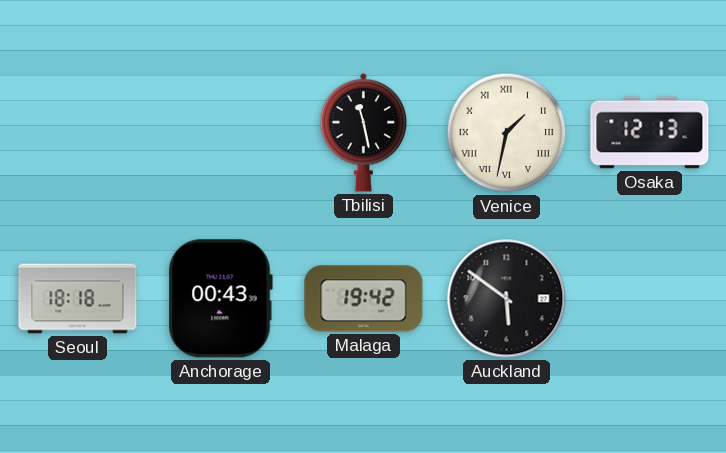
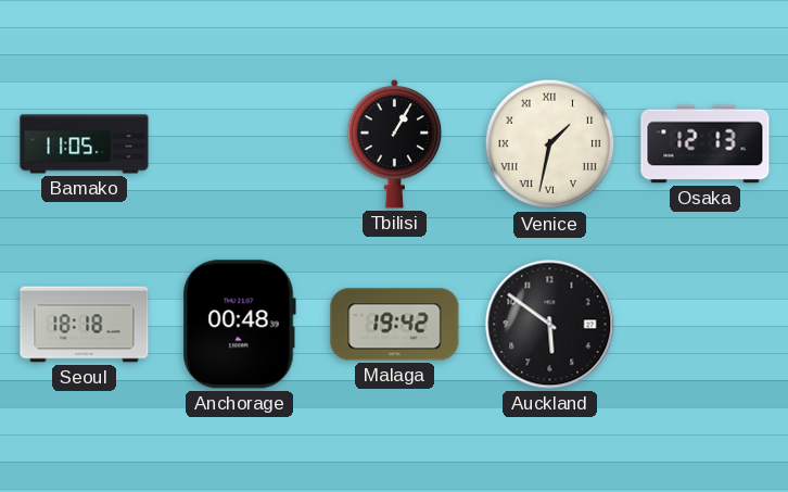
Bamako: none -> 11:05 (85, 144)
Tbilisi: 11:28 -> 1:05 (395, 143)
Anchorage: 00:43 -> 00:48 (239, 325)
